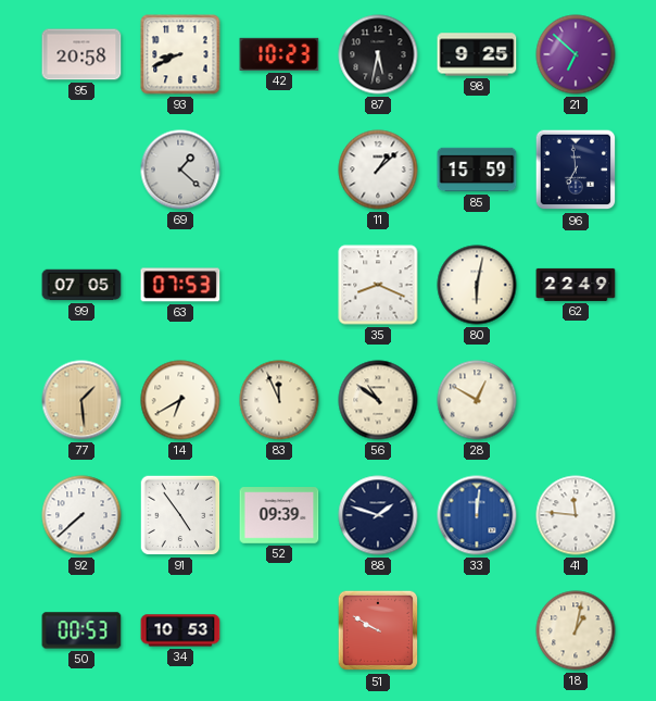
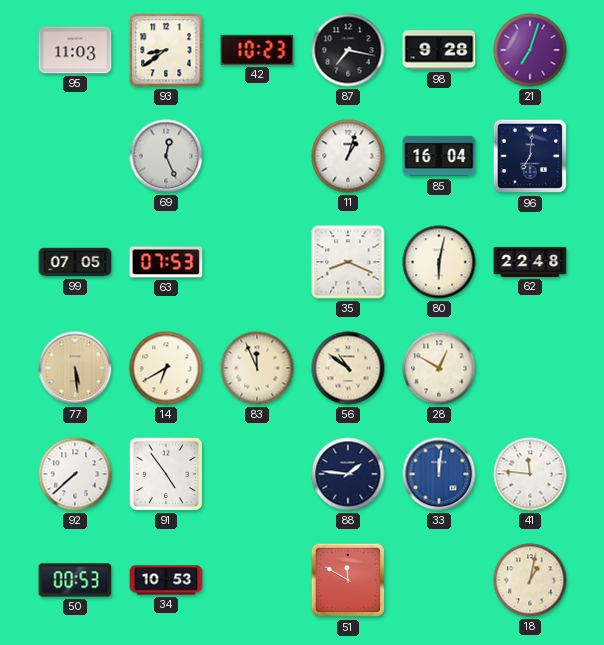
95: 20:58 -> 11:03 (75, 50)
93: 8:41 -> 8:39 (166, 50)
87: 5:32 -> 7:17 (348, 50)
98: 9:25 -> 9:28 (439, 50)
21: 6:52 -> 7:03 (530, 50)
69: 1:22 -> 12:26 (166, 156)
11: 1:08 -> 1:03 (348, 156)
85: 15:59 -> 16:04 (439, 156)
96: 6:59 -> 7:01 (530, 156)
62: 22:49 -> 22:48 (530, 262)
77: 1:29 -> 5:29 (75, 368)
52: 09:39 -> none (279, 515)
88: 1:48 -> 1:46 (348, 474)
51: 9:50 -> 11:50 (348, 580)
